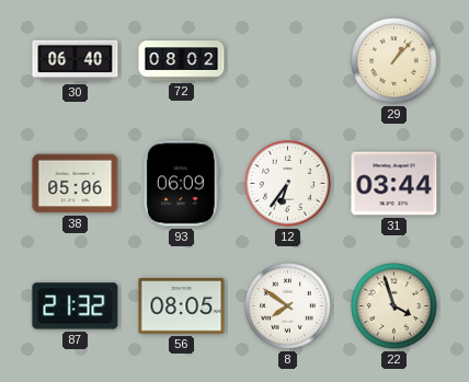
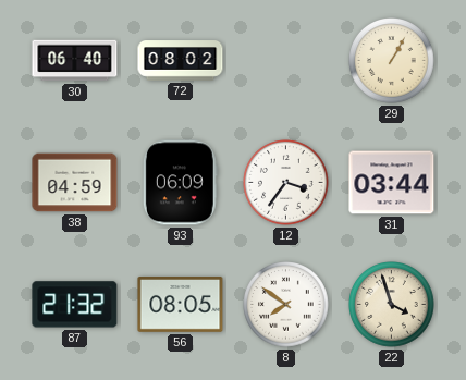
29: 1:07 -> 1:05 (392, 61)
38: 05:06 -> 04:59 (75, 183)
12: 6:36 -> 3:36 (286, 183)
